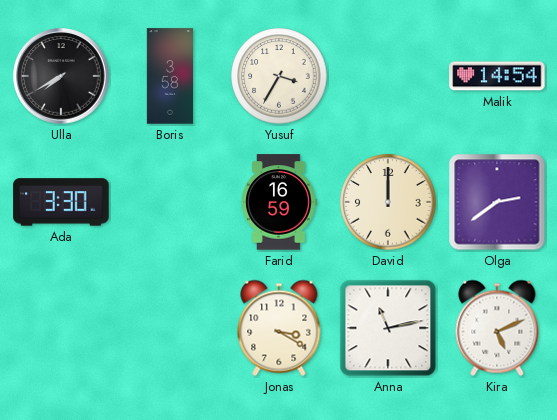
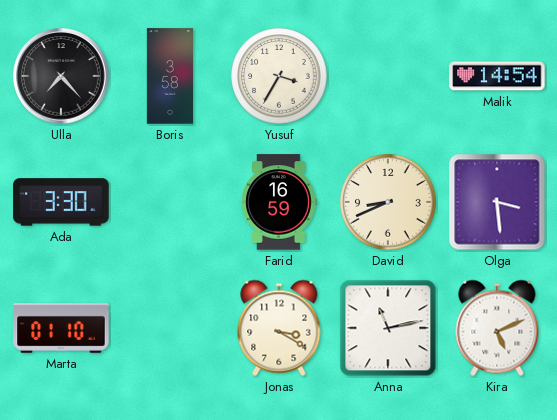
Ulla: 7:40 -> 7:23 (61, 76)
David: 12:00 -> 8:41 (388, 202)
Olga: 2:39 -> 3:29 (497, 202)
Marta: none -> 01:10 (61, 329)
